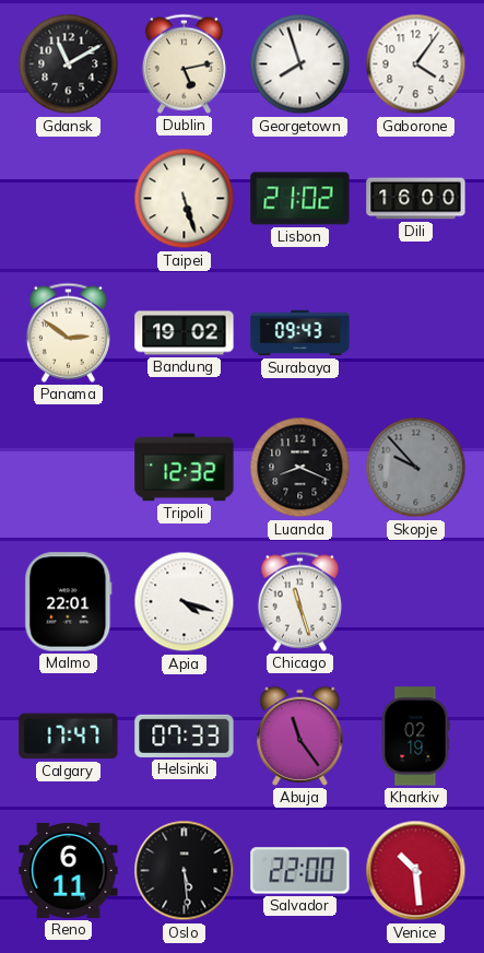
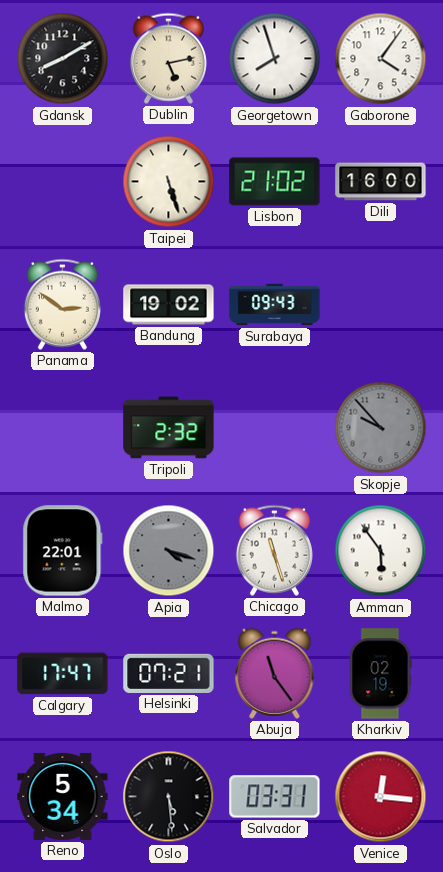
Gdansk: 11:10 -> 8:10 (63, 59)
Tripoli: 12:32 -> 2:32 (169, 428)
Luanda: 8:19 -> none (300, 468)
Apia dial: white -> grey (169, 551)
Amman: none -> 5:54 (381, 551)
Helsinki: 07:33 -> 07:21 (169, 673)
Reno: 6:11 -> 5:34 (63, 796)
Salvador: 22:00 -> 03:31 (275, 797)
Venice: 10:29 -> 12:16 (381, 797)
